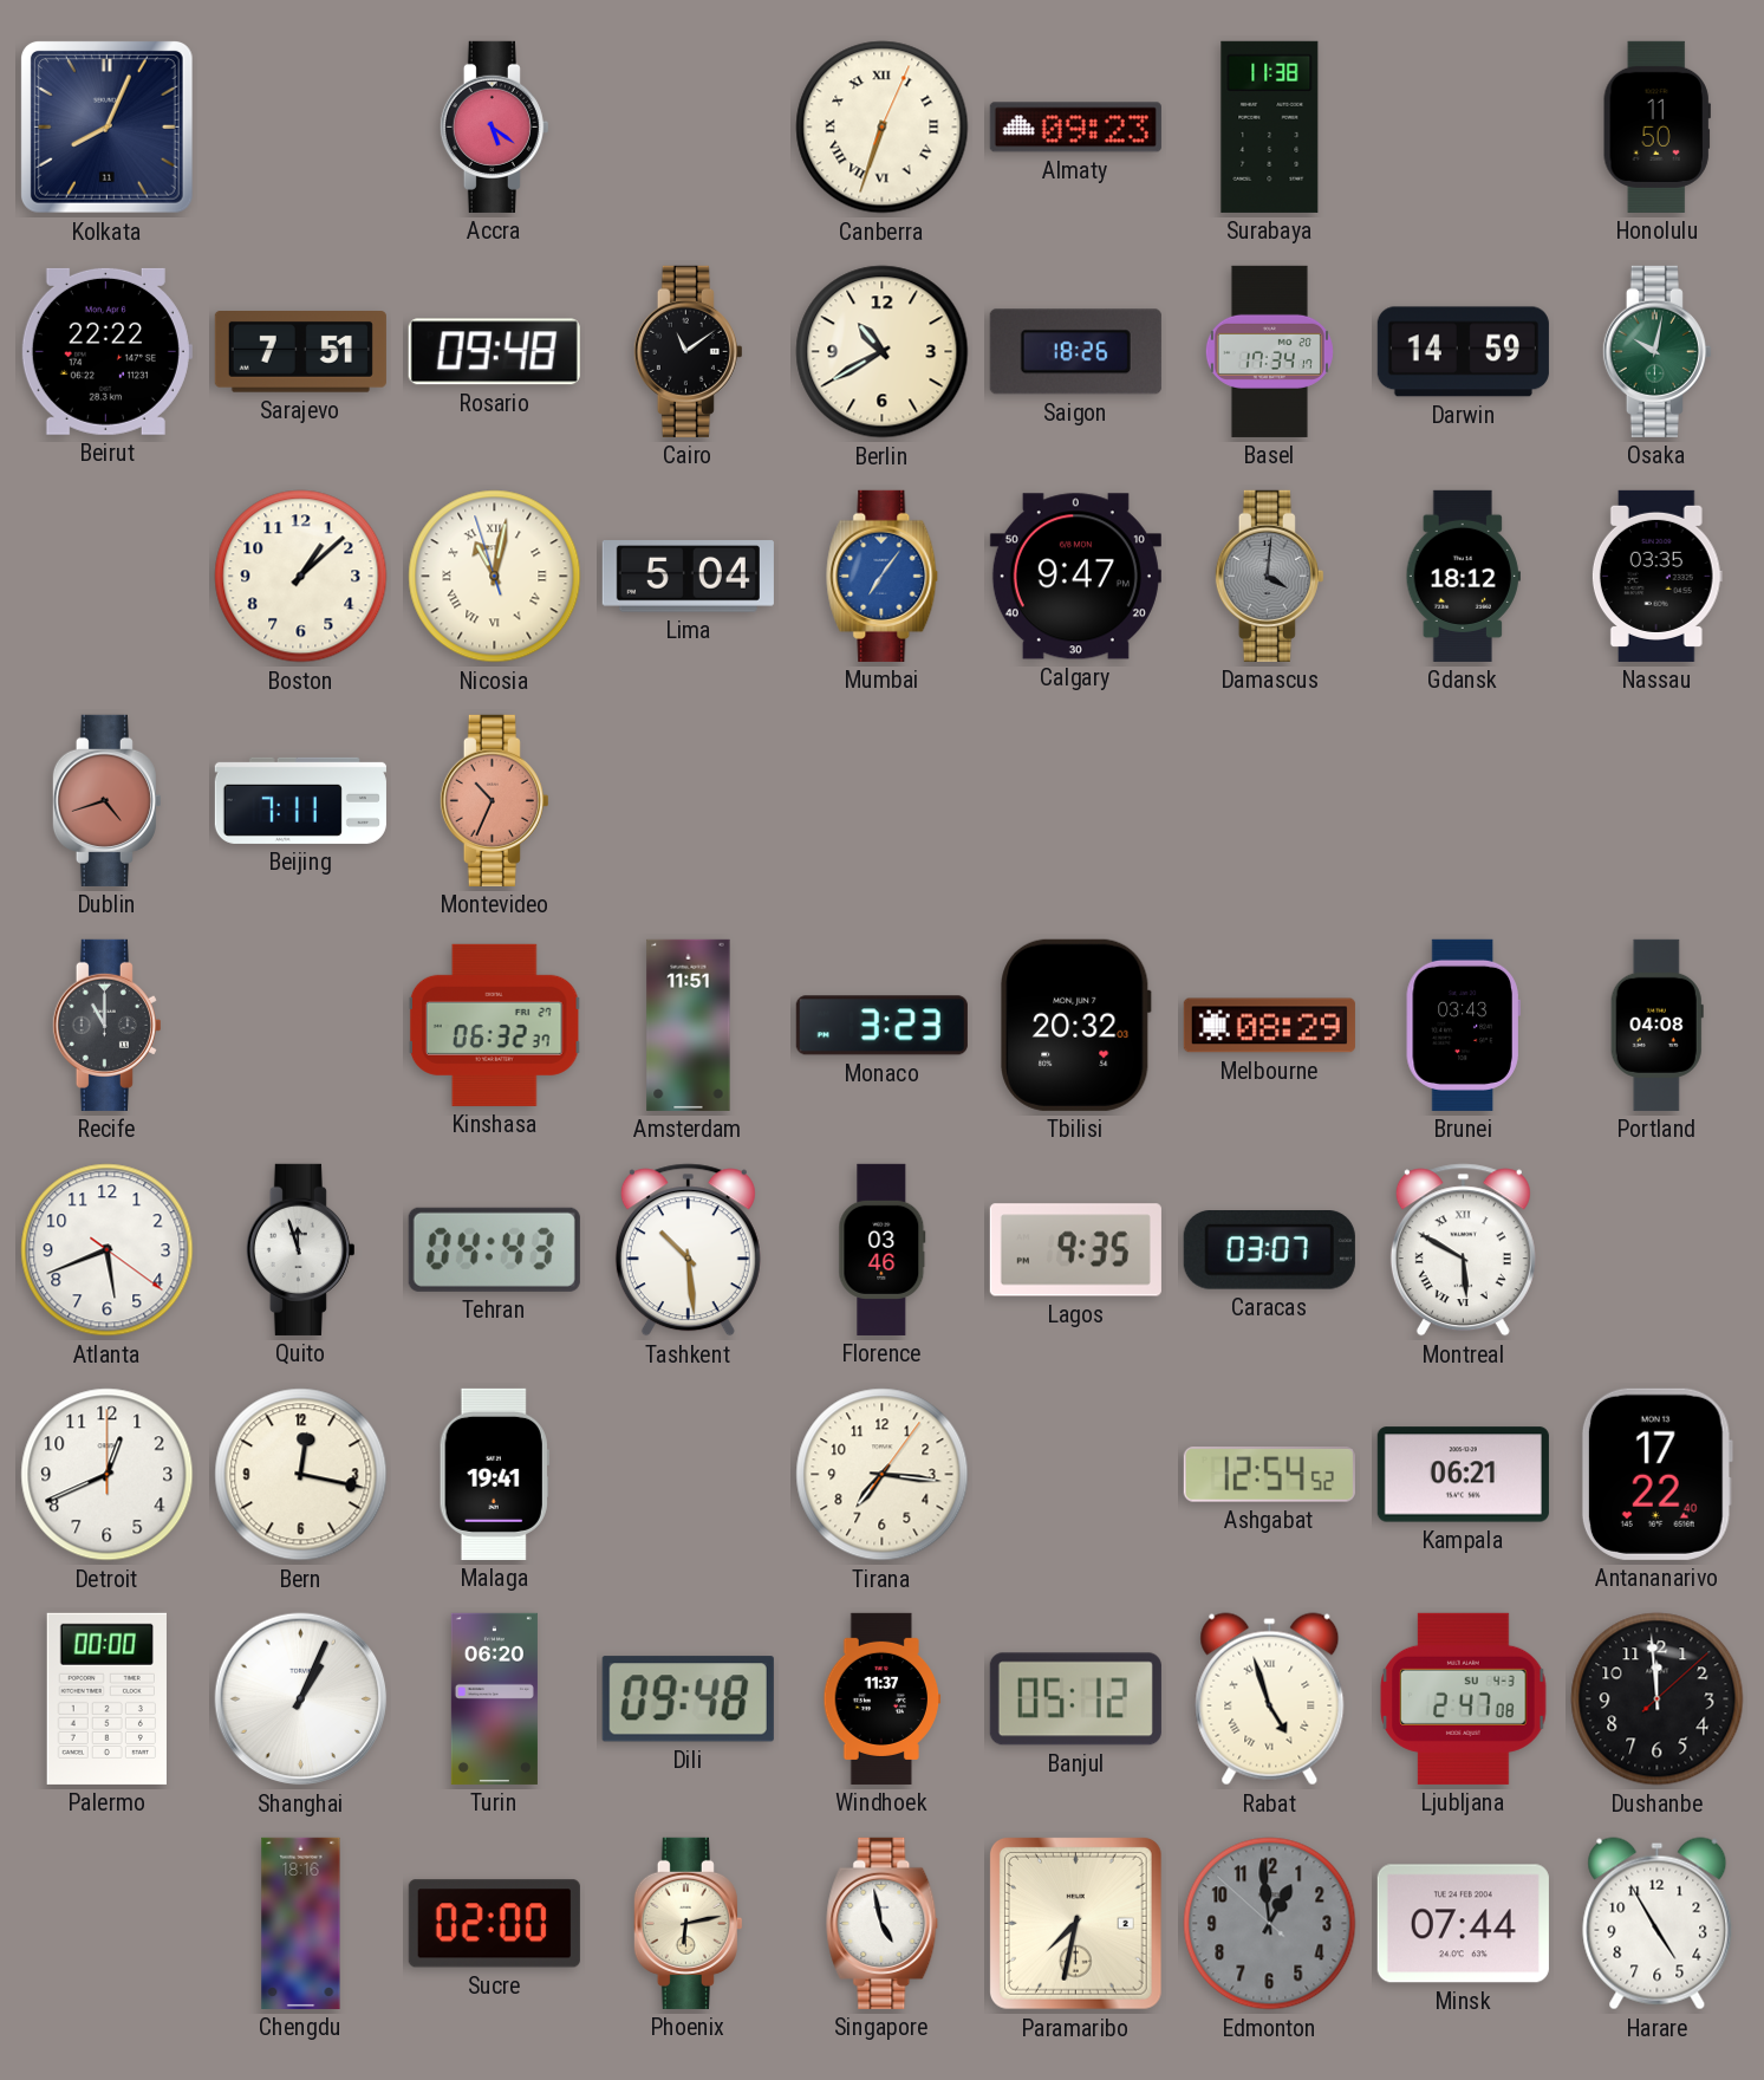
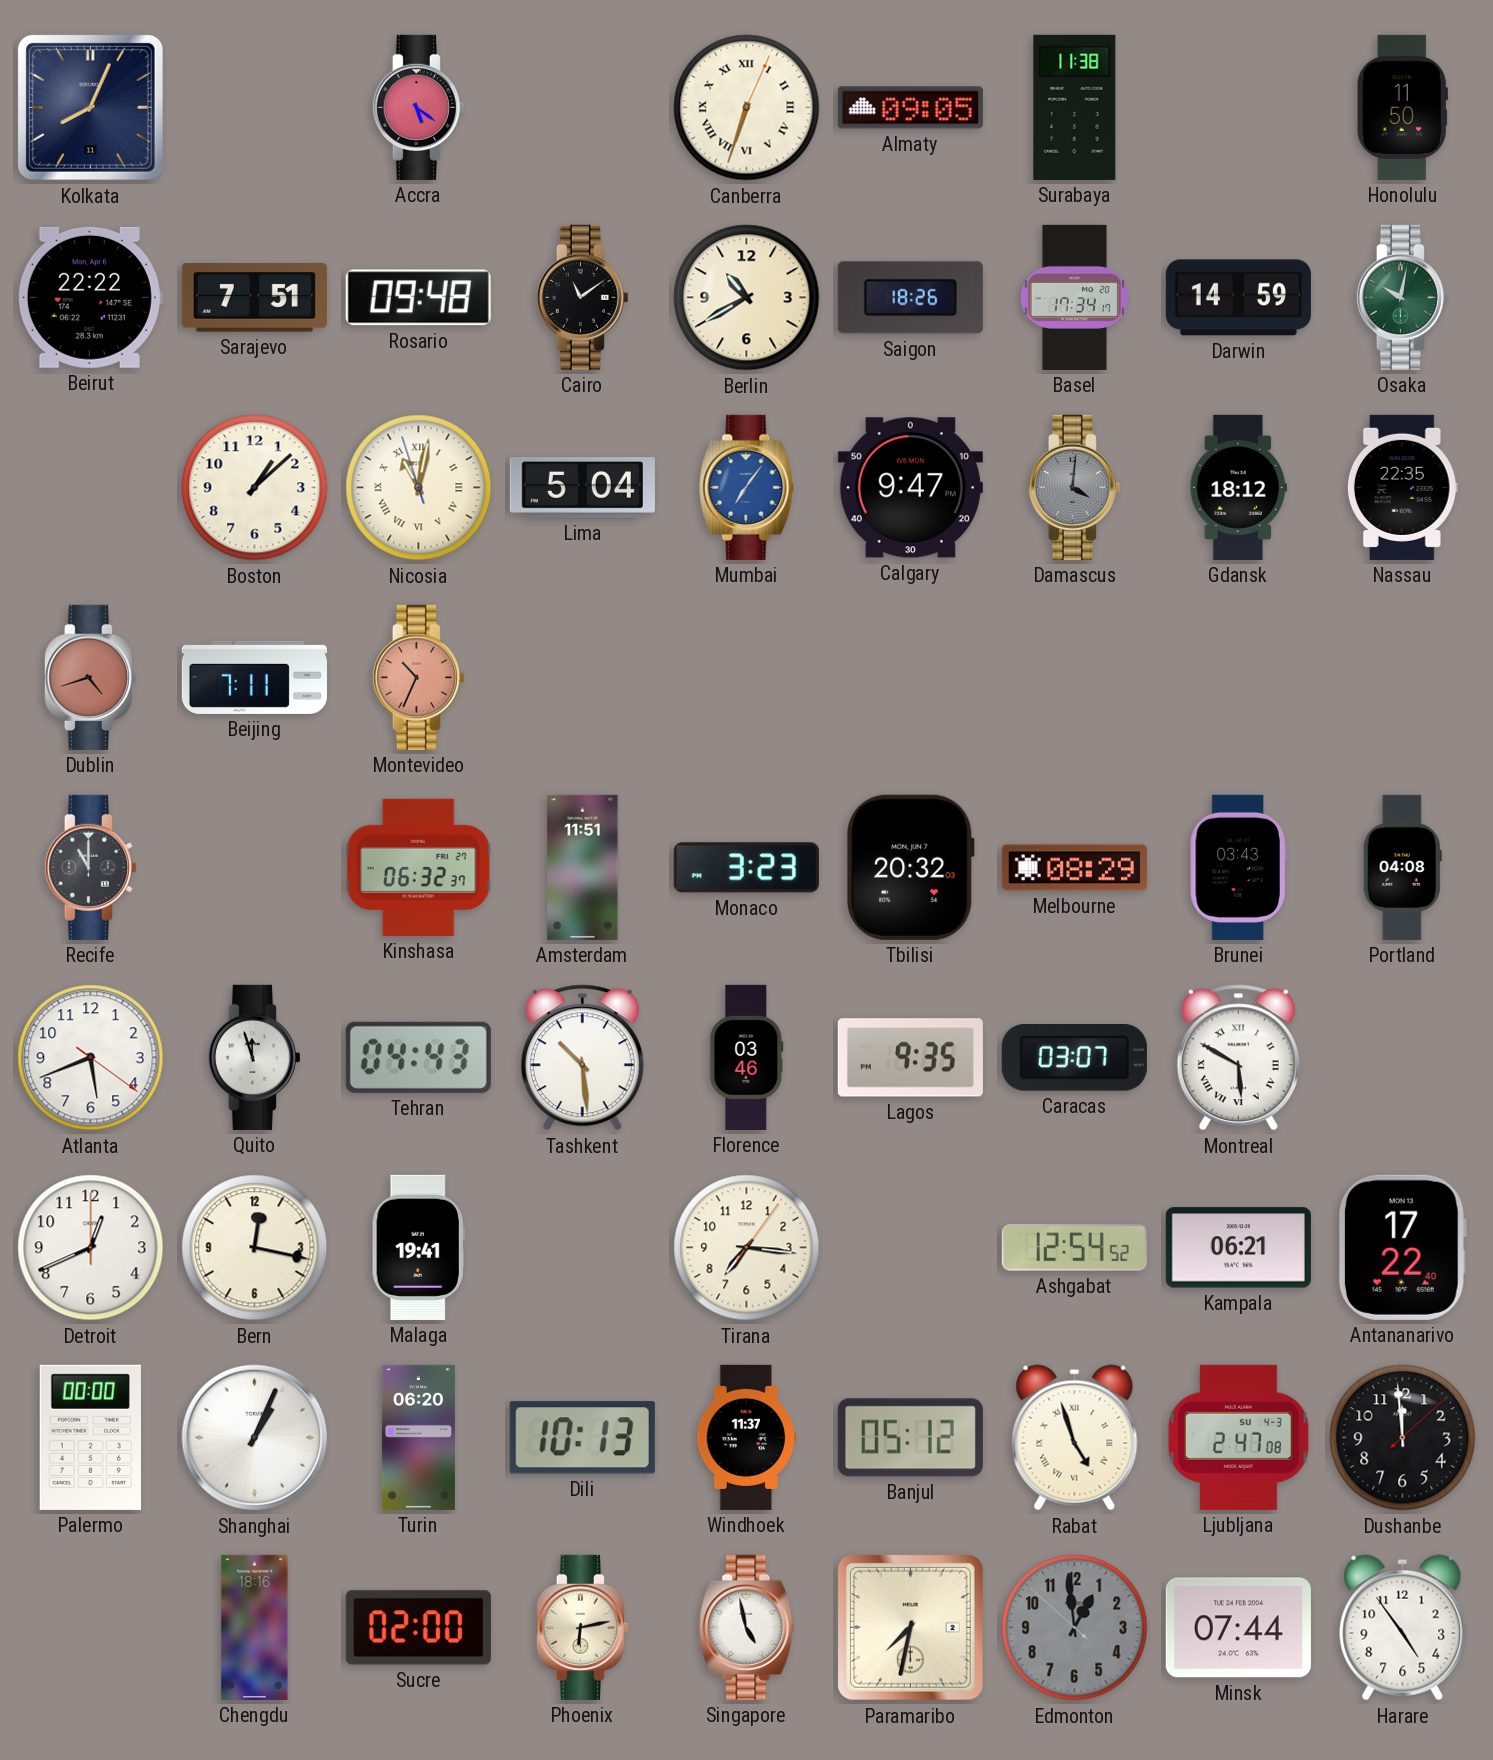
Almaty: 09:23 -> 09:05 (910, 108)
Nassau: 03:35 -> 22:35 (1402, 487)
Dili: 09:48 -> 10:13 (582, 1438)
Harare: 4:55 -> 4:54 (1403, 1628)
